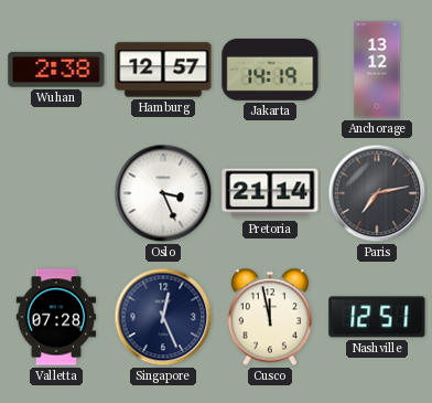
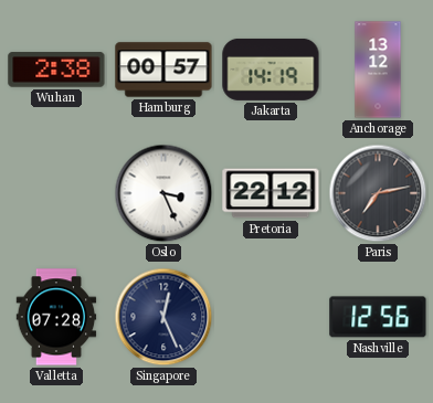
Hamburg: 12:57 -> 00:57 (163, 70)
Pretoria: 21:14 -> 22:12 (271, 193)
Cusco: 11:58 -> none (270, 317)
Nashville: 12:51 -> 12:56 (378, 317)
